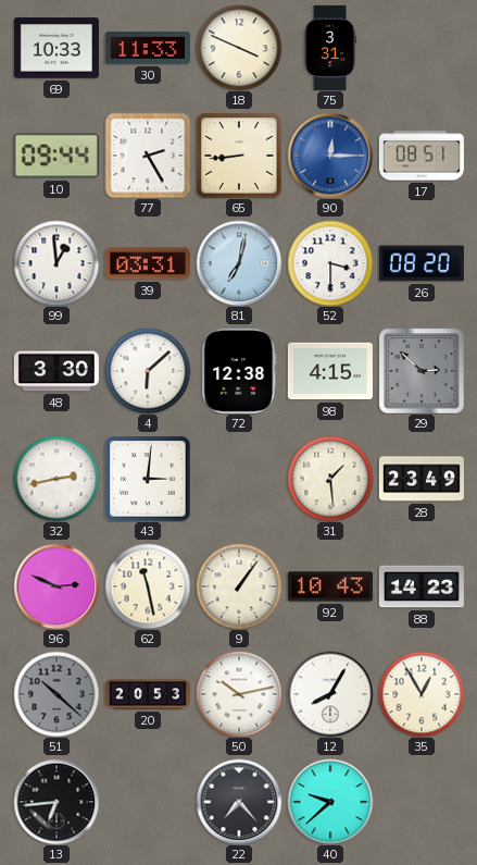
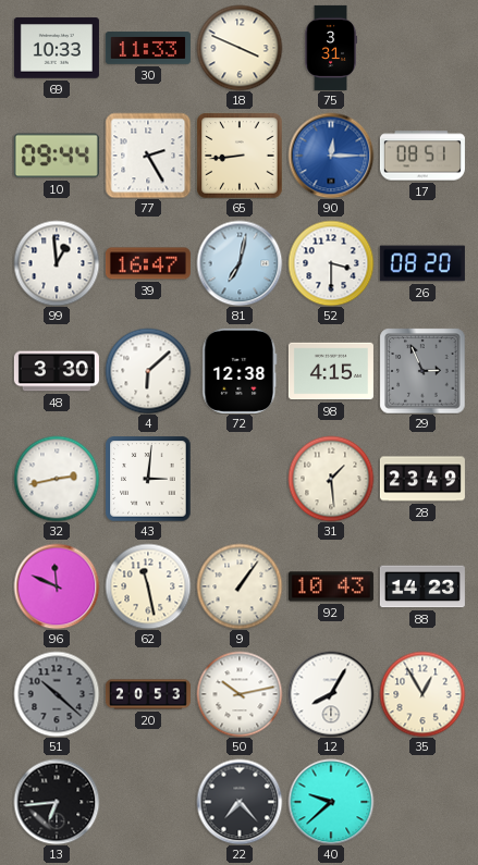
39: 03:31 -> 16:47 (148, 263)
29: 2:52 -> 2:56 (422, 371)
96: 2:49 -> 11:49 (57, 586)
